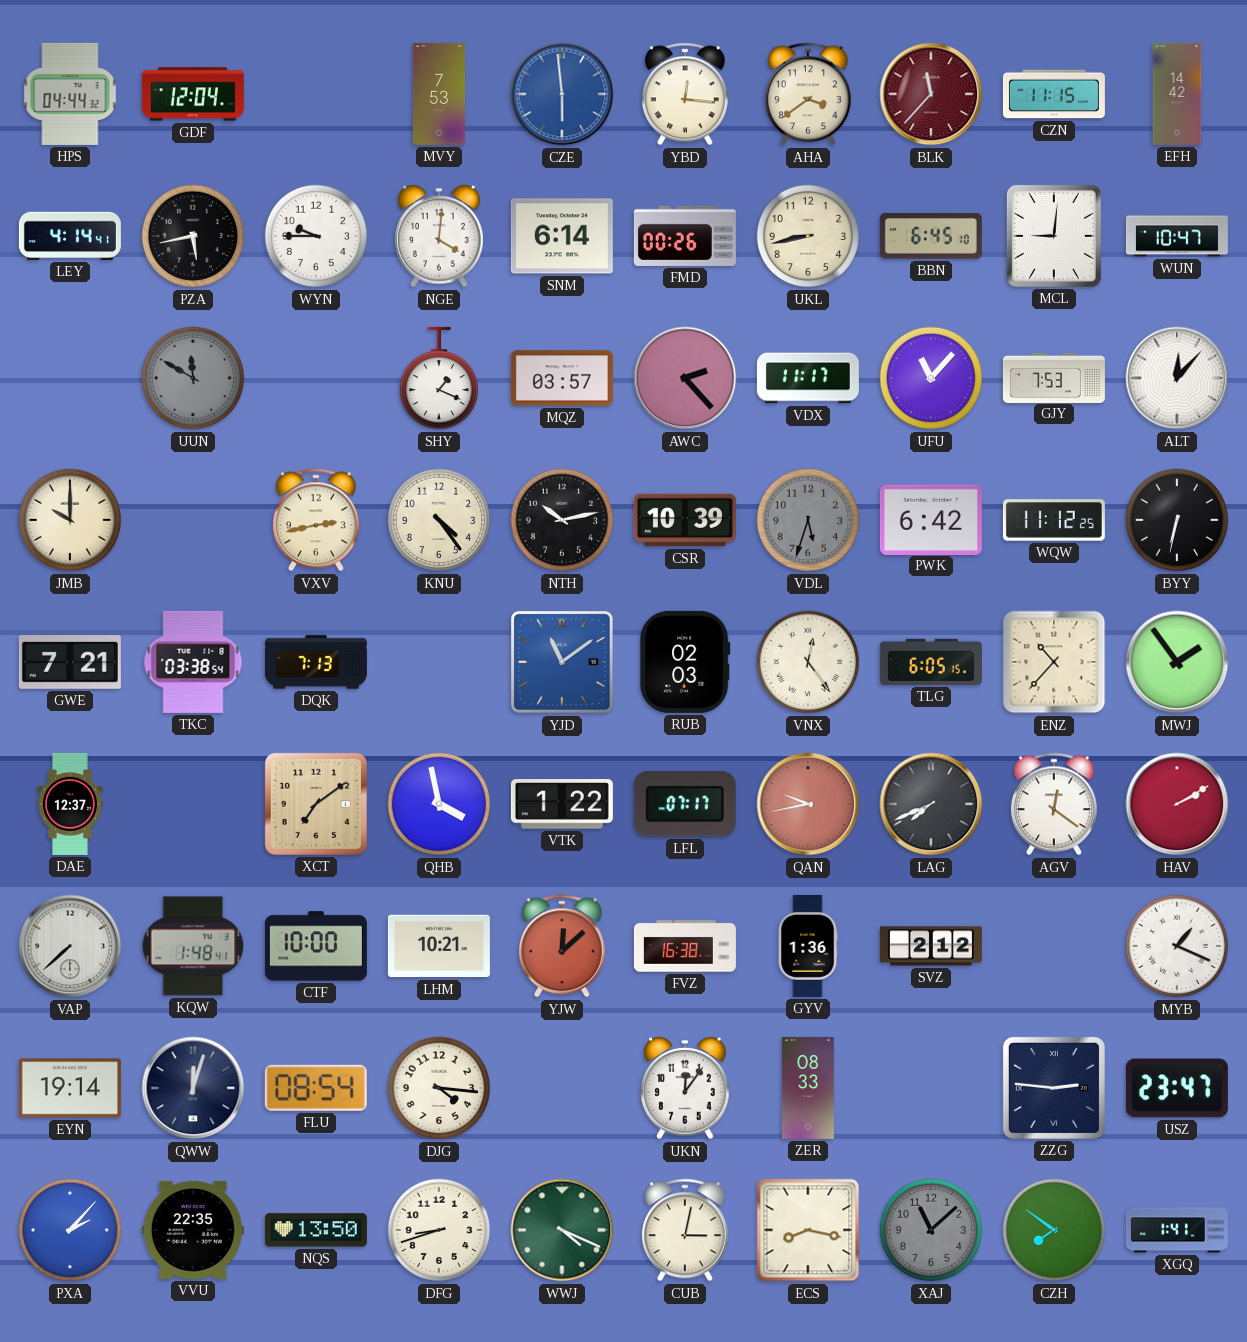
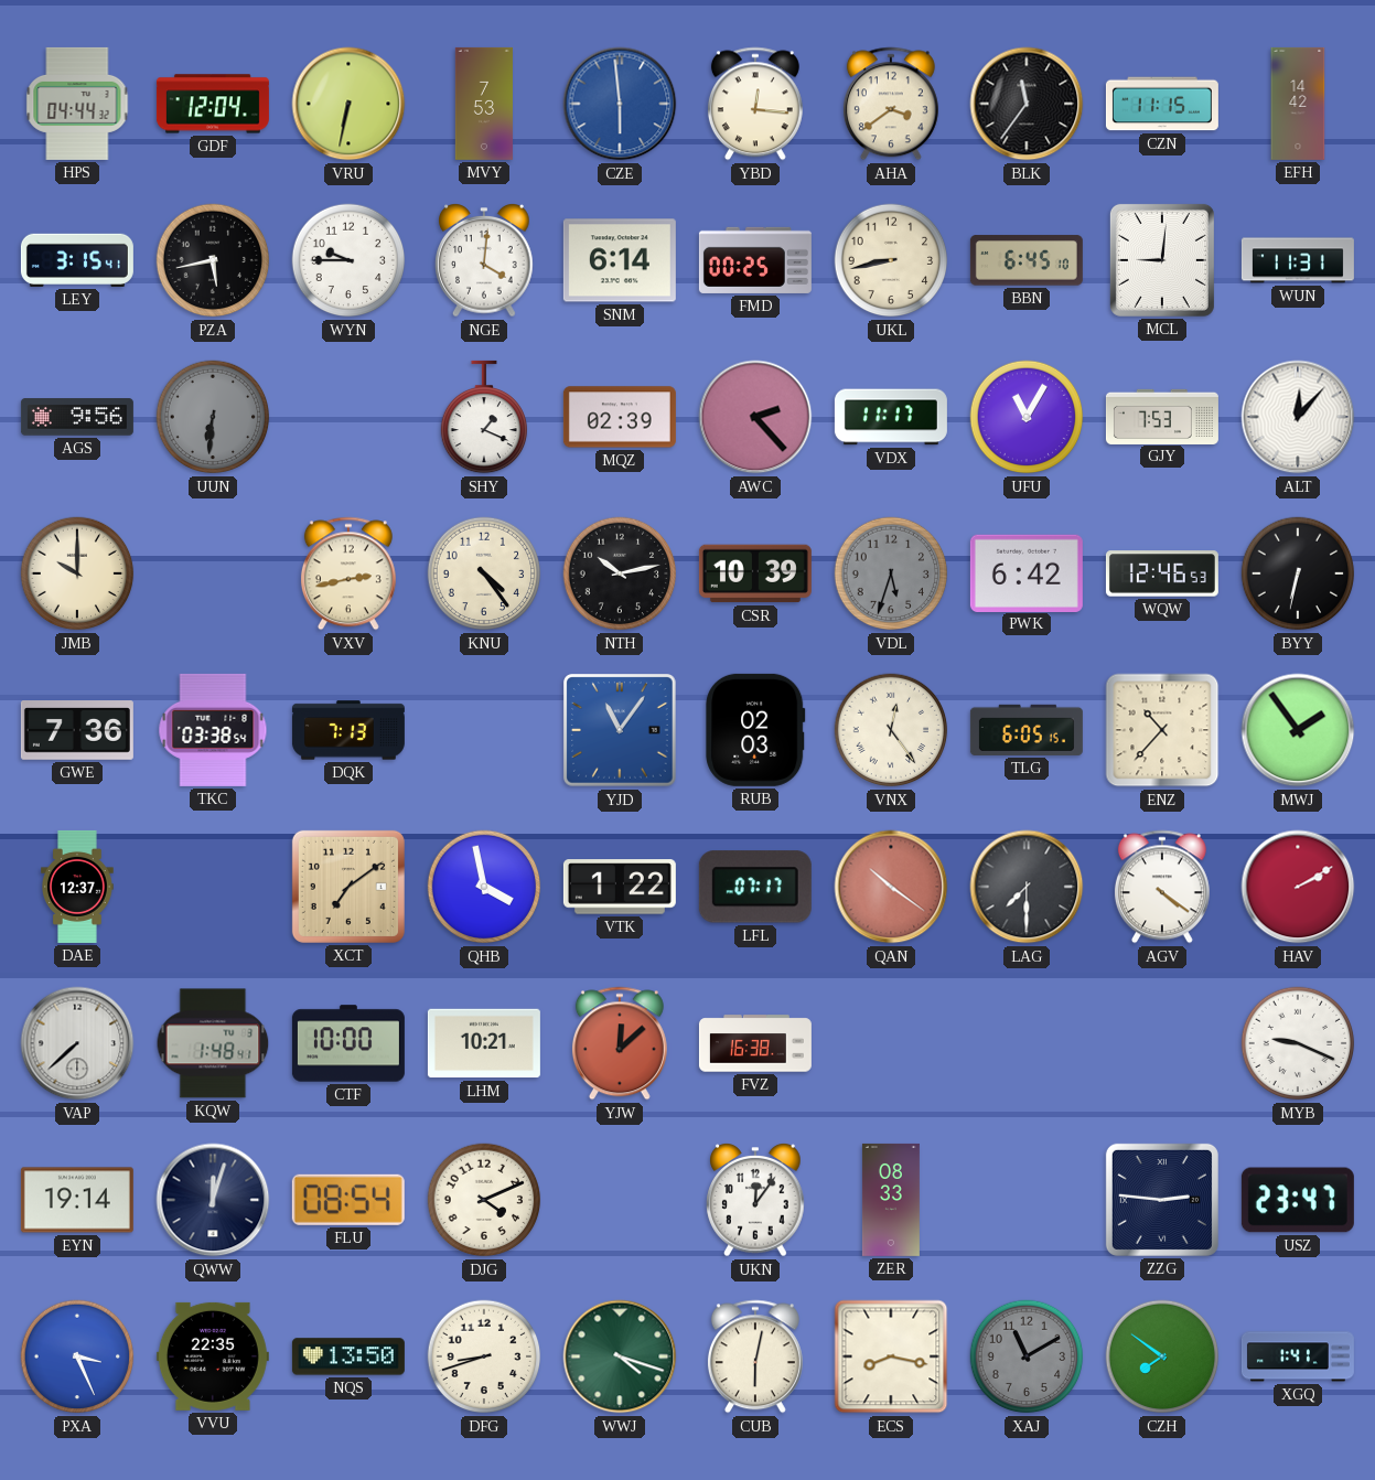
VRU: none -> 6:32 (348, 104)
BLK: 11:37 -> 11:36 (1027, 104)
BLK dial: burgundy -> black (1027, 104)
LEY: 4:14 -> 3:15 (77, 260)
FMD: 00:26 -> 00:25 (755, 260)
WUN: 10:47 -> 11:31 (1298, 260)
AGS: none -> 9:56 (77, 417)
UUN: 11:50 -> 6:31 (213, 417)
MQZ: 03:57 -> 02:39 (620, 417)
UFU: 11:07 -> 11:05 (1027, 417)
WQW: 11:12 -> 12:46 (1162, 573)
GWE: 7:21 -> 7:36 (77, 730)
YJD: 11:09 -> 11:06 (620, 730)
QAN: 9:43 -> 10:21 (891, 887)
LAG: 7:41 -> 7:30 (1027, 887)
AGV: 12:21 -> 4:21 (1162, 887)
GYV: 1:36 -> none (808, 946)
SVZ: 2:12 -> none (931, 946)
MYB: 1:19 -> 9:19 (1298, 1043)
DJG: 4:16 -> 4:11 (484, 1200)
PXA: 2:07 -> 3:26 (77, 1356)
WWJ: 4:19 -> 4:18 (620, 1356)
CUB: 3:02 -> 6:02 (755, 1356)
XAJ: 11:08 -> 11:10 (1027, 1356)
